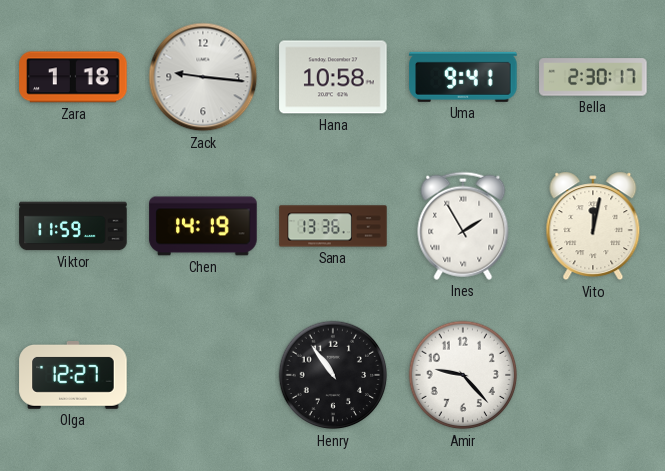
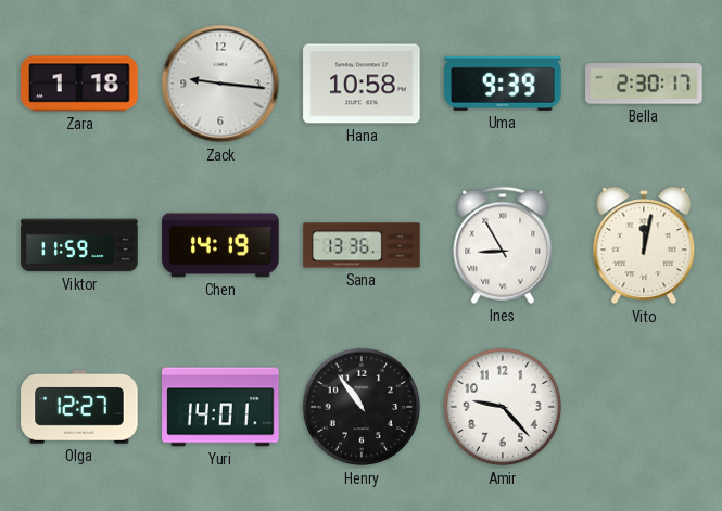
Uma: 9:41 -> 9:39 (503, 84)
Ines: 1:55 -> 8:55 (503, 245)
Yuri: none -> 14:01 (220, 407)
